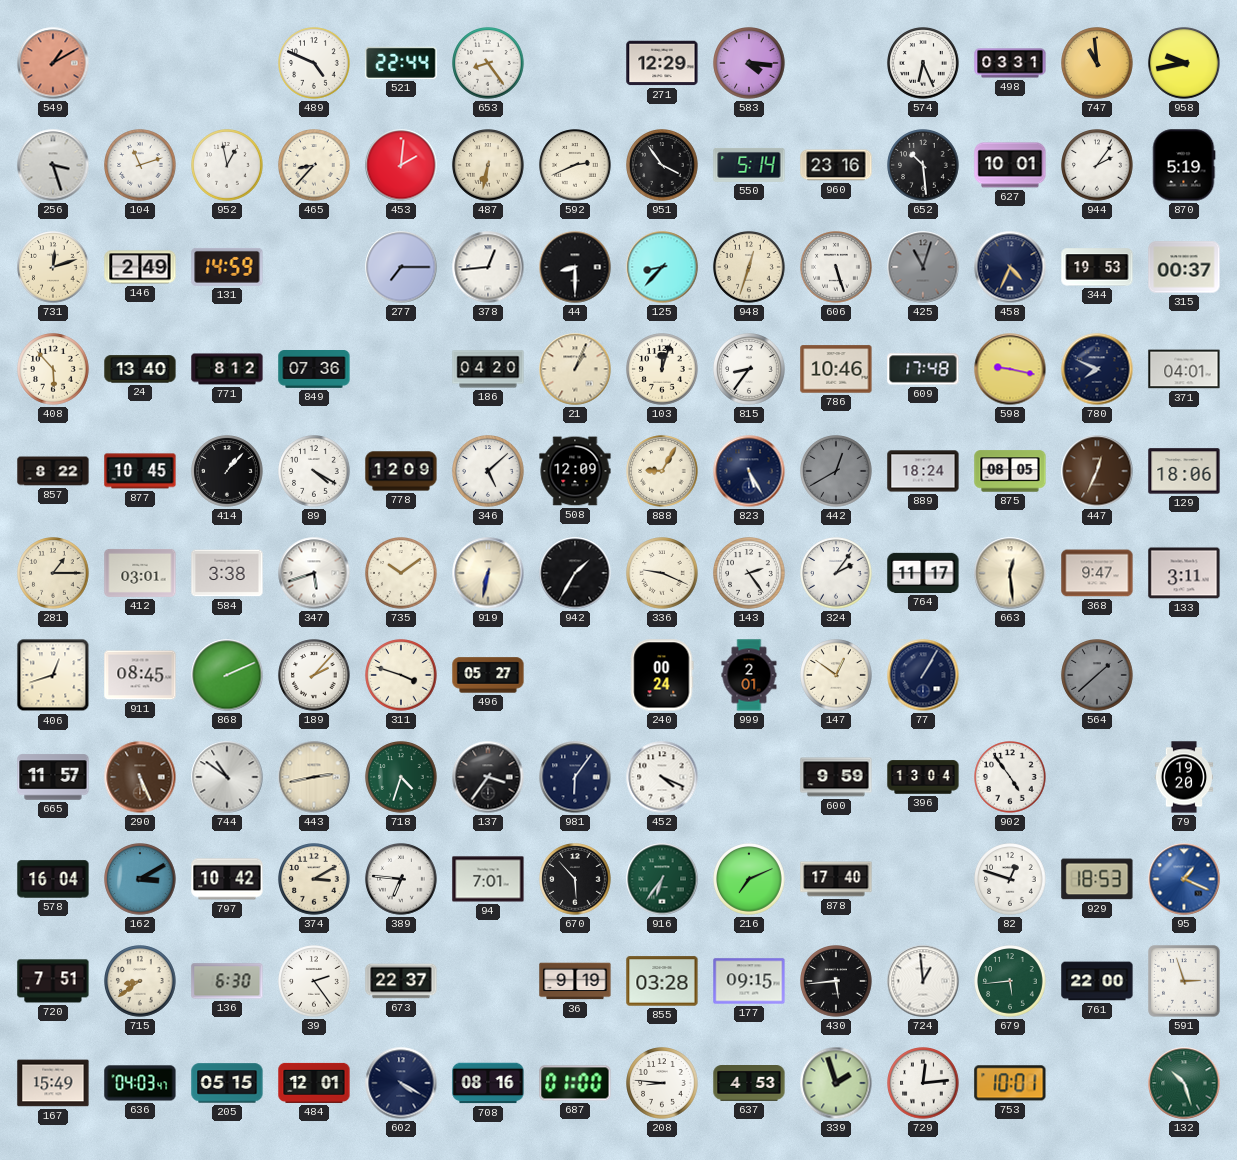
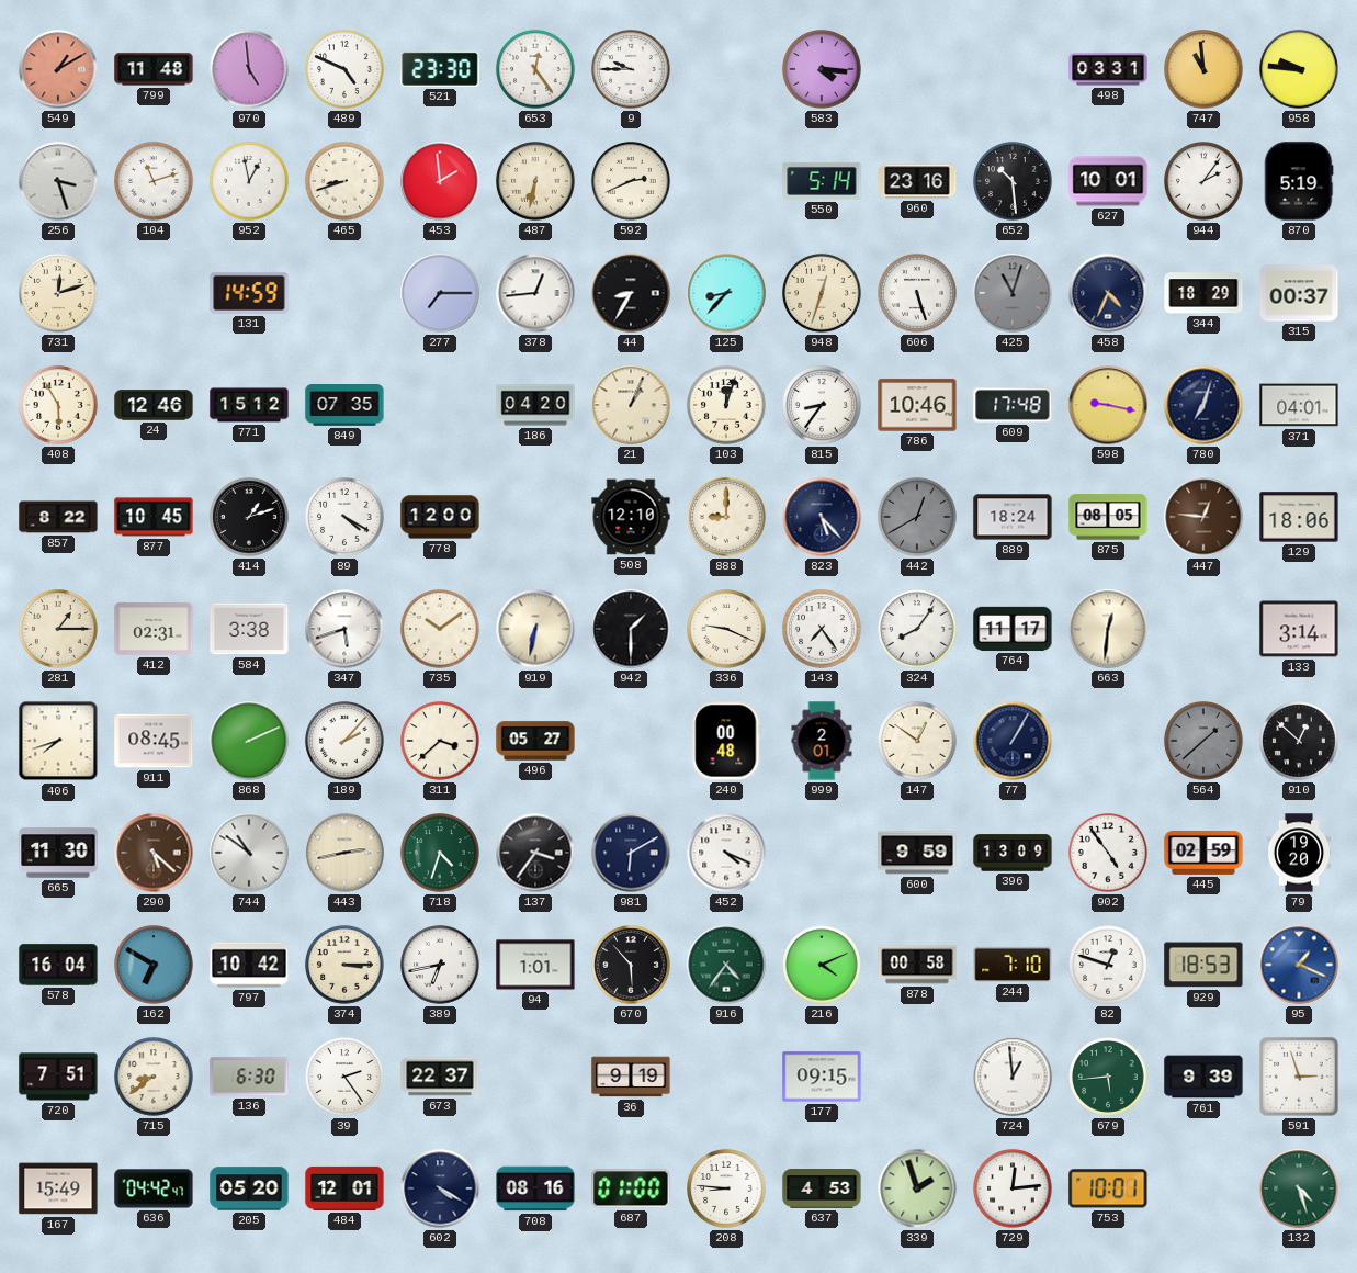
799: none -> 11:48 (154, 69)
970: none -> 4:59 (249, 69)
521: 22:44 -> 23:30 (440, 69)
653: 8:24 -> 12:24 (535, 69)
9: none -> 9:45 (631, 69)
271: 12:29 -> none (662, 63)
574: 6:26 -> none (923, 63)
958: 9:43 -> 9:46 (1299, 69)
465: 8:37 -> 8:42 (344, 181)
453: 2:01 -> 1:59 (440, 181)
951: 3:54 -> none (662, 165)
146: 2:49 -> none (140, 267)
44: 8:30 -> 8:35 (631, 293)
344: 19:53 -> 18:29 (1203, 293)
408: 5:53 -> 5:55 (58, 405)
24: 13:40 -> 12:46 (154, 405)
771: 8:12 -> 15:12 (249, 405)
849: 07:36 -> 07:35 (344, 406)
780: 7:49 -> 7:03 (1203, 405)
414: 1:07 -> 1:12 (249, 517)
778: 12:09 -> 12:00 (440, 517)
346: 5:08 -> none (488, 471)
508: 12:09 -> 12:10 (631, 517)
888: 9:05 -> 9:00 (726, 517)
823: 5:25 -> 5:23 (822, 517)
447: 12:34 -> 12:46 (1203, 517)
412: 03:01 -> 02:31 (154, 629)
942: 1:35 -> 1:30 (631, 629)
143: 2:24 -> 7:24 (822, 629)
324: 2:06 -> 8:06 (917, 629)
663: 12:29 -> 12:31 (1108, 629)
368: 9:47 -> none (1097, 573)
133: 3:11 -> 3:14 (1299, 629)
406: 12:42 -> 7:42 (58, 741)
311: 3:48 -> 3:38 (440, 741)
240: 00:24 -> 00:48 (726, 741)
910: none -> 12:52 (1299, 741)
665: 11:57 -> 11:30 (58, 853)
290: 5:26 -> 5:22 (154, 853)
981: 6:06 -> 6:10 (631, 853)
396: 13:04 -> 13:09 (1013, 853)
445: none -> 02:59 (1203, 853)
162: 3:10 -> 6:50 (154, 965)
374: 3:10 -> 3:15 (344, 965)
389: 6:46 -> 6:43 (440, 965)
94: 7:01 -> 1:01 (535, 965)
916: 6:36 -> 4:36 (726, 965)
216: 7:11 -> 4:11 (822, 965)
878: 17:40 -> 00:58 (917, 965)
244: none -> 7:10 (1013, 965)
855: 03:28 -> none (662, 981)
430: 5:44 -> none (836, 981)
761: 22:00 -> 9:39 (1203, 1077)
636: 04:03 -> 04:42 (154, 1188)
205: 05:15 -> 05:20 (249, 1188)
132: 10:27 -> 4:27 (1299, 1188)
